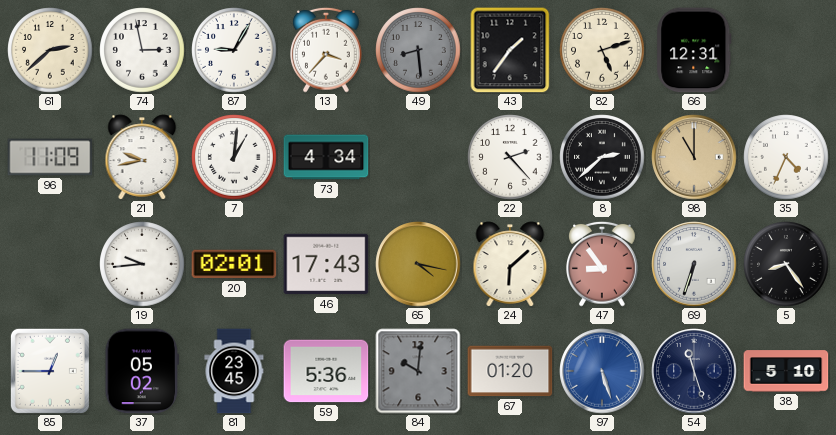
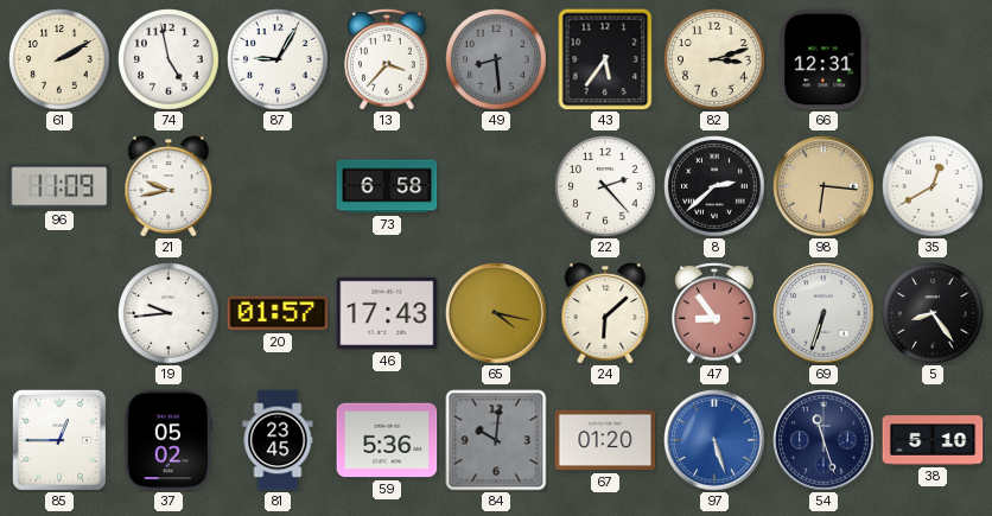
61: 2:38 -> 2:10 (59, 59)
74: 2:58 -> 4:58 (168, 59)
43: 1:36 -> 5:36 (605, 59)
82: 5:12 -> 3:12 (714, 59)
7: 1:01 -> none (234, 157)
73: 4:34 -> 6:58 (387, 186)
98: 11:00 -> 6:16 (824, 186)
35: 4:34 -> 12:40 (933, 186)
20: 02:01 -> 01:57 (278, 313)
